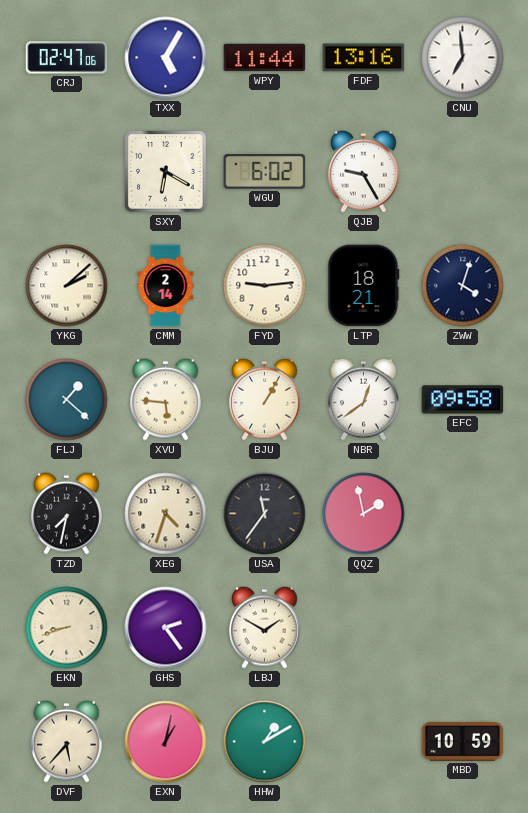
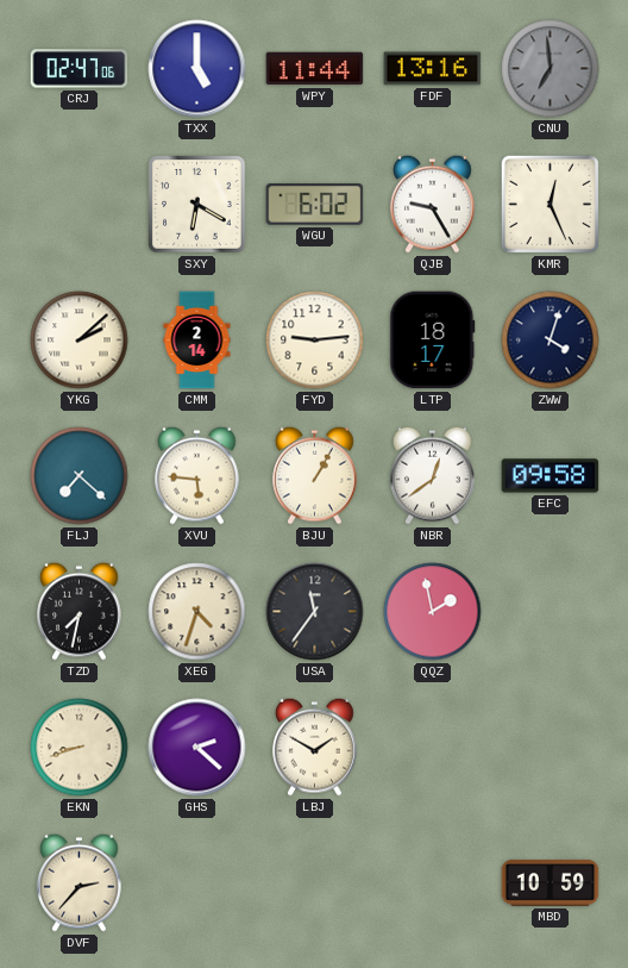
TXX: 5:05 -> 5:00 (197, 69)
CNU dial: white -> grey (551, 69)
KMR: none -> 12:26 (549, 204)
LTP: 18:21 -> 18:17 (433, 341)
FLJ: 1:22 -> 7:22 (80, 476)
GHS: 2:24 -> 2:22 (197, 748)
DVF: 5:37 -> 2:37 (80, 882)
EXN: 1:02 -> none (166, 742)
HHW: 1:10 -> none (265, 742)
